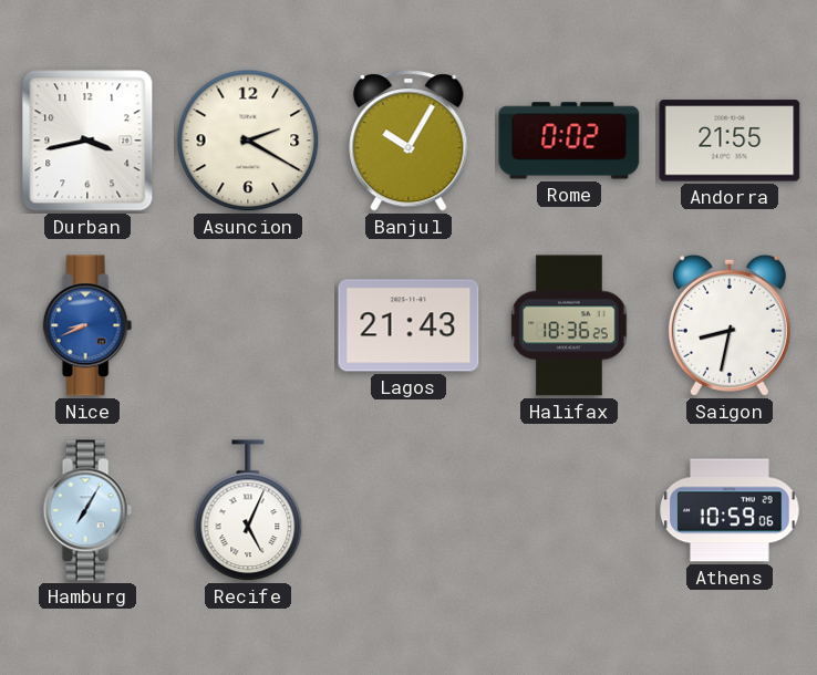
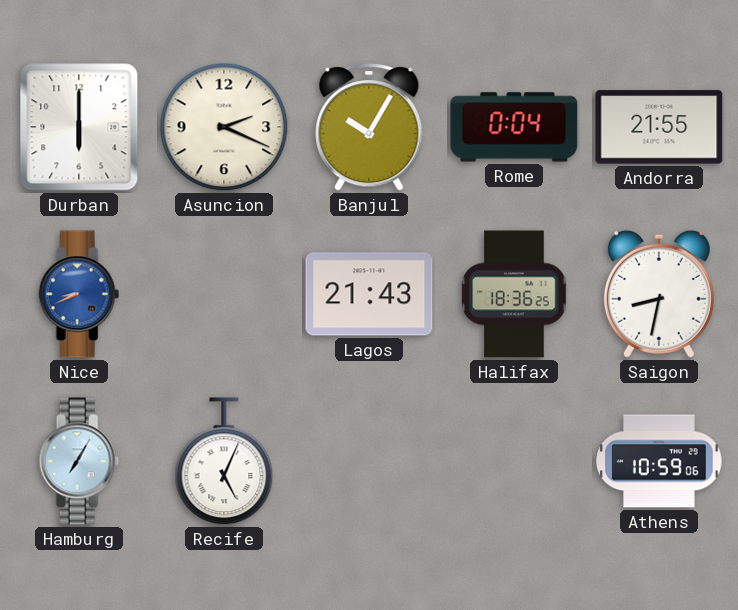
Durban: 3:43 -> 6:00 (79, 127)
Asuncion: 2:20 -> 2:19 (224, 127)
Rome: 0:02 -> 0:04 (514, 127)
